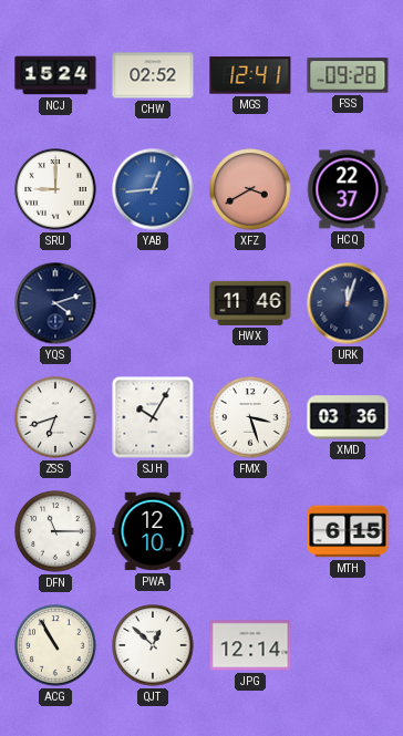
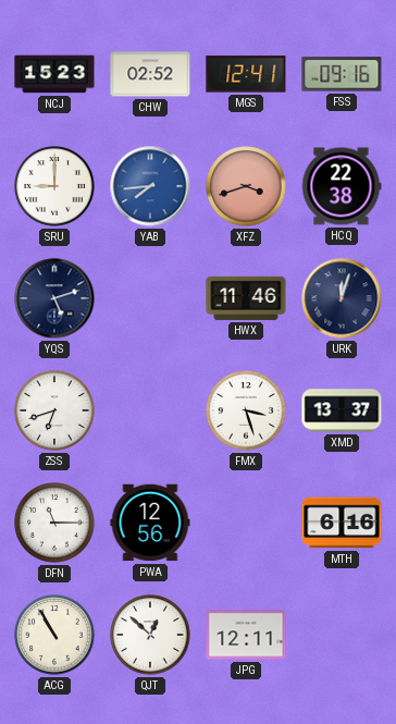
NCJ: 15:24 -> 15:23 (54, 74)
FSS: 09:28 -> 09:16 (342, 74)
YAB: 12:44 -> 7:44 (150, 186)
XFZ: 3:40 -> 3:42 (246, 186)
HCQ: 22:37 -> 22:38 (342, 186)
YQS: 4:12 -> 5:12 (54, 298)
SJH: 10:05 -> none (153, 417)
XMD: 03:36 -> 13:37 (342, 410)
PWA: 12:10 -> 12:56 (150, 523)
MTH: 6:15 -> 6:16 (342, 523)
JPG: 12:14 -> 12:11 (246, 635)
